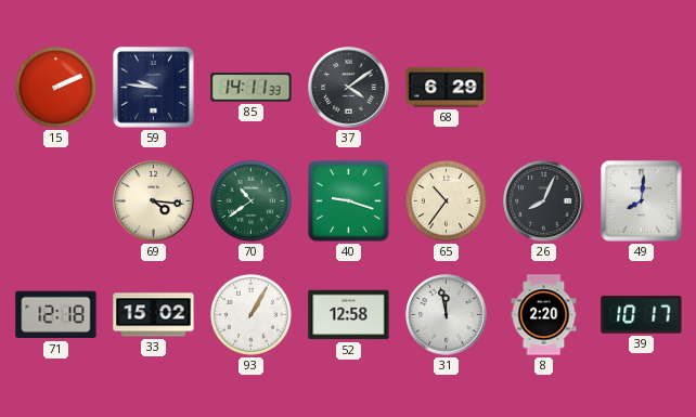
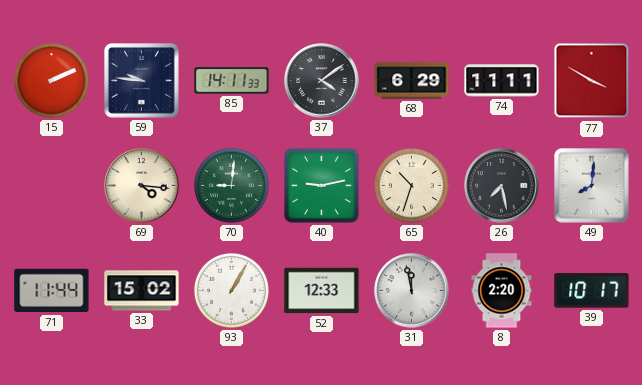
74: none -> 11:11 (502, 81)
77: none -> 3:50 (592, 81)
70: 10:39 -> 9:01 (231, 185)
40: 9:18 -> 9:13 (322, 186)
65: 10:36 -> 10:33 (411, 185)
26: 8:04 -> 7:28 (502, 186)
71: 12:18 -> 11:44 (52, 291)
52: 12:58 -> 12:33 (322, 291)
